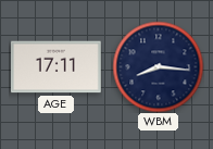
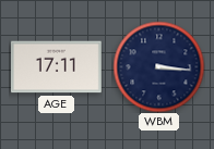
WBM: 8:16 -> 3:16 (158, 66)
